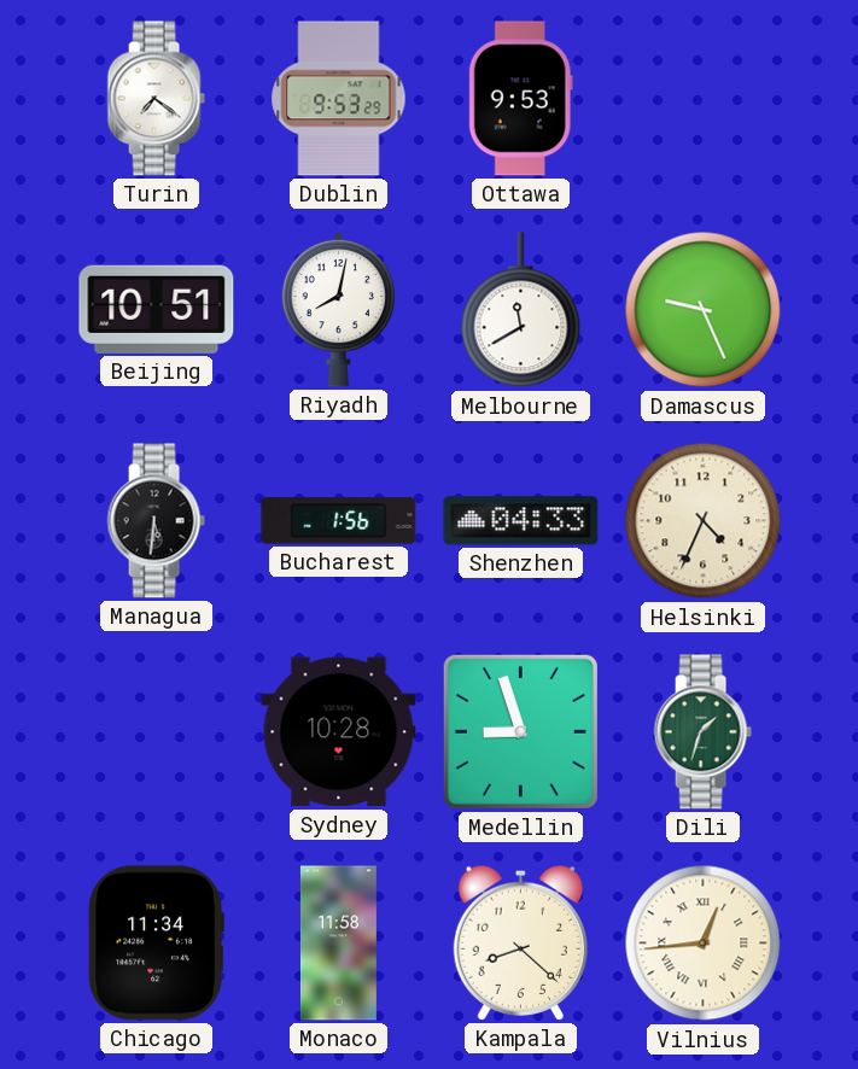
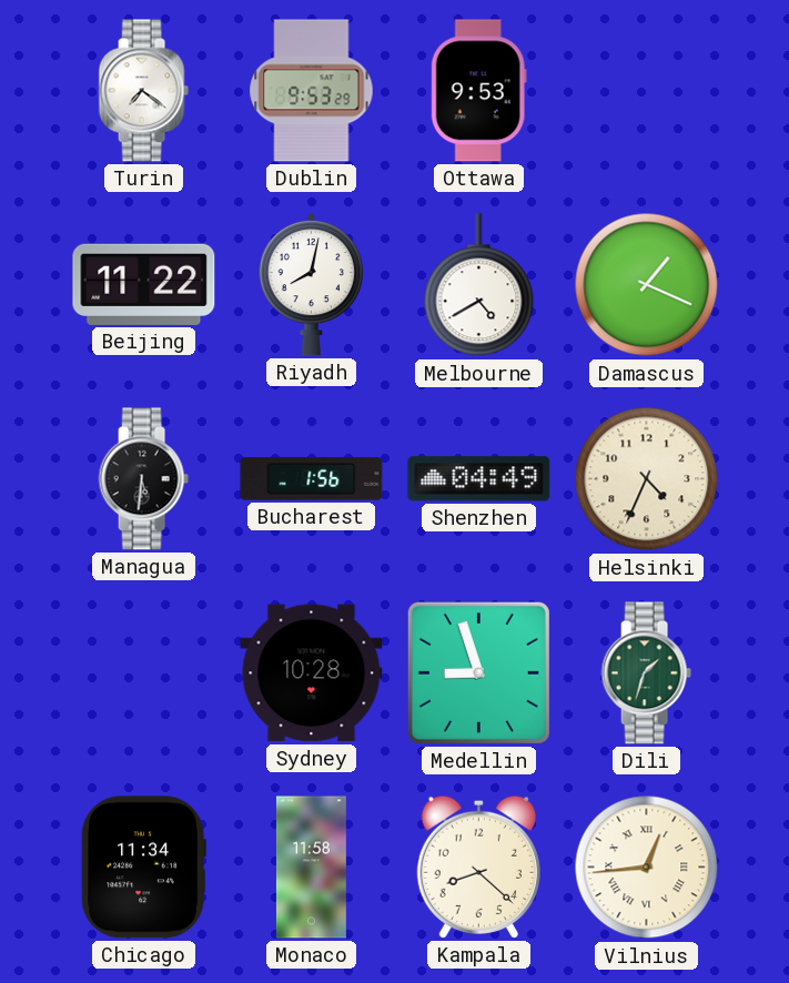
Beijing: 10:51 -> 11:22 (144, 284)
Melbourne: 11:40 -> 4:40 (479, 285)
Damascus: 9:26 -> 1:19 (647, 285)
Shenzhen: 04:33 -> 04:49 (479, 479)
